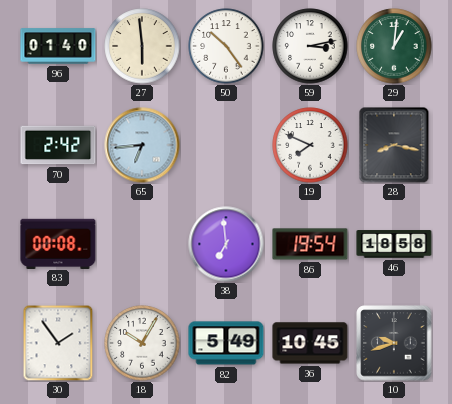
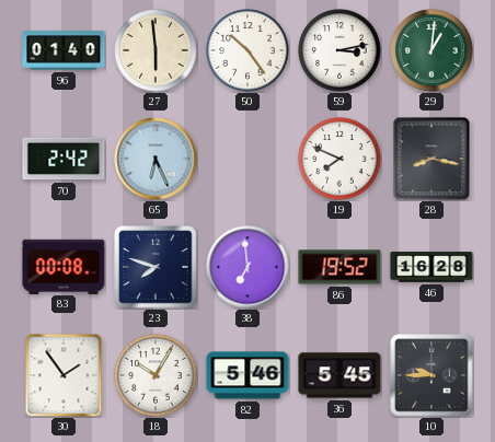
65: 6:44 -> 6:26 (156, 159)
23: none -> 7:48 (156, 267)
86: 19:54 -> 19:52 (339, 267)
46: 18:58 -> 16:28 (431, 267)
82: 5:49 -> 5:46 (248, 375)
36: 10:45 -> 5:45 (339, 375)
10: 9:42 -> 9:45 (431, 375)
